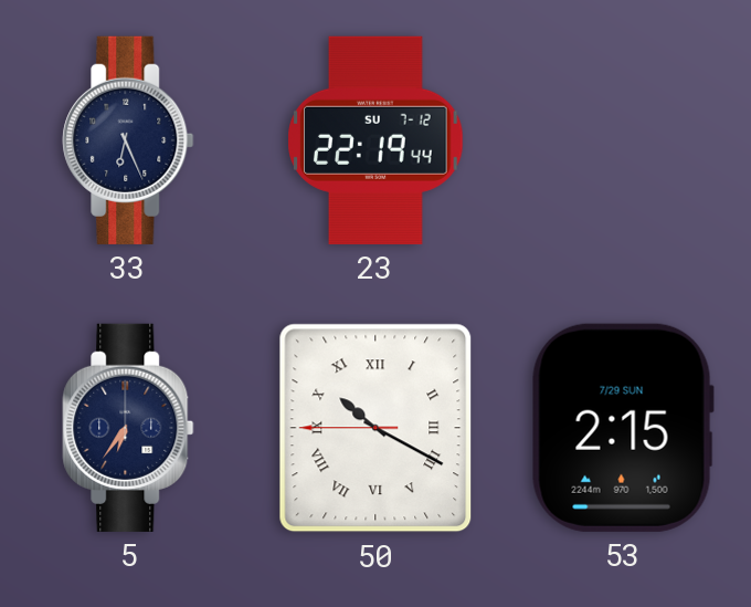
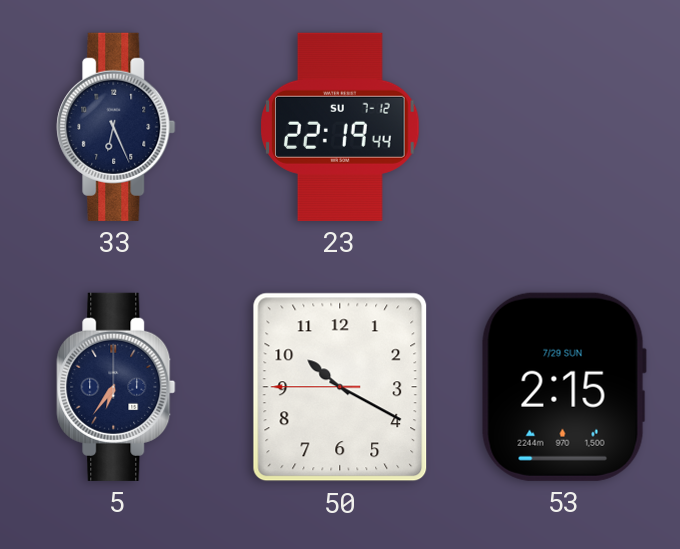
50 numerals: Roman -> Arabic (340, 387)
